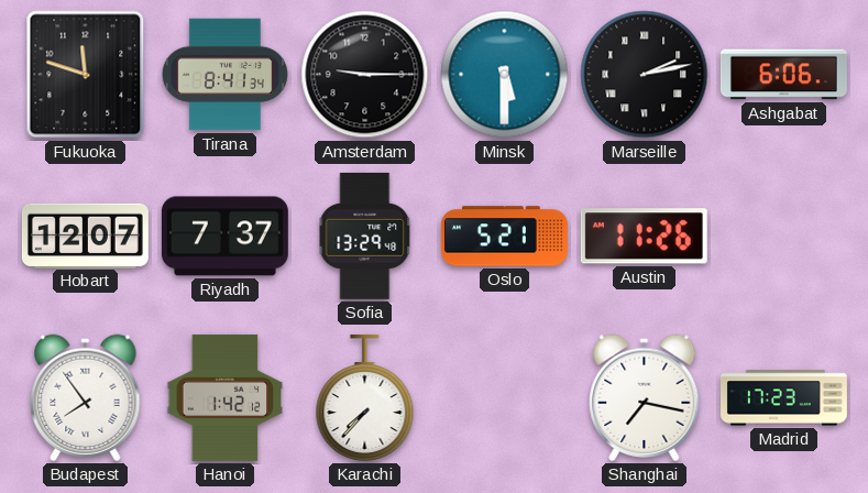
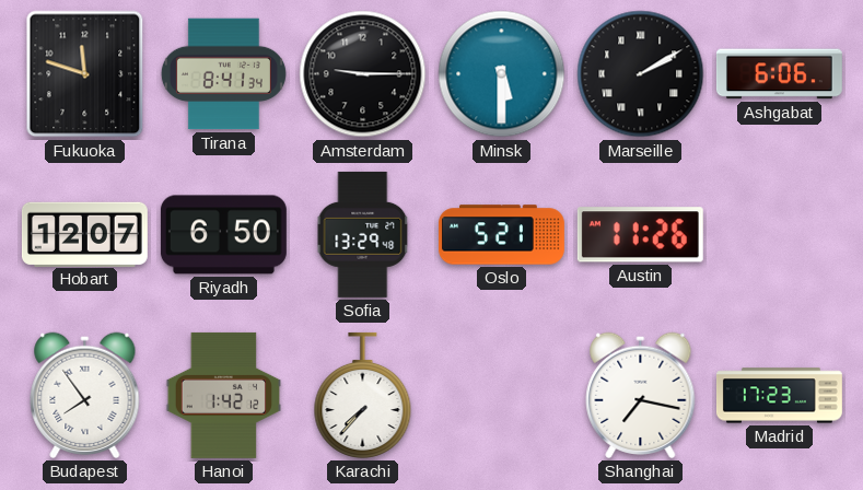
Marseille: 2:13 -> 2:10 (641, 74)
Riyadh: 7:37 -> 6:50 (223, 235)
